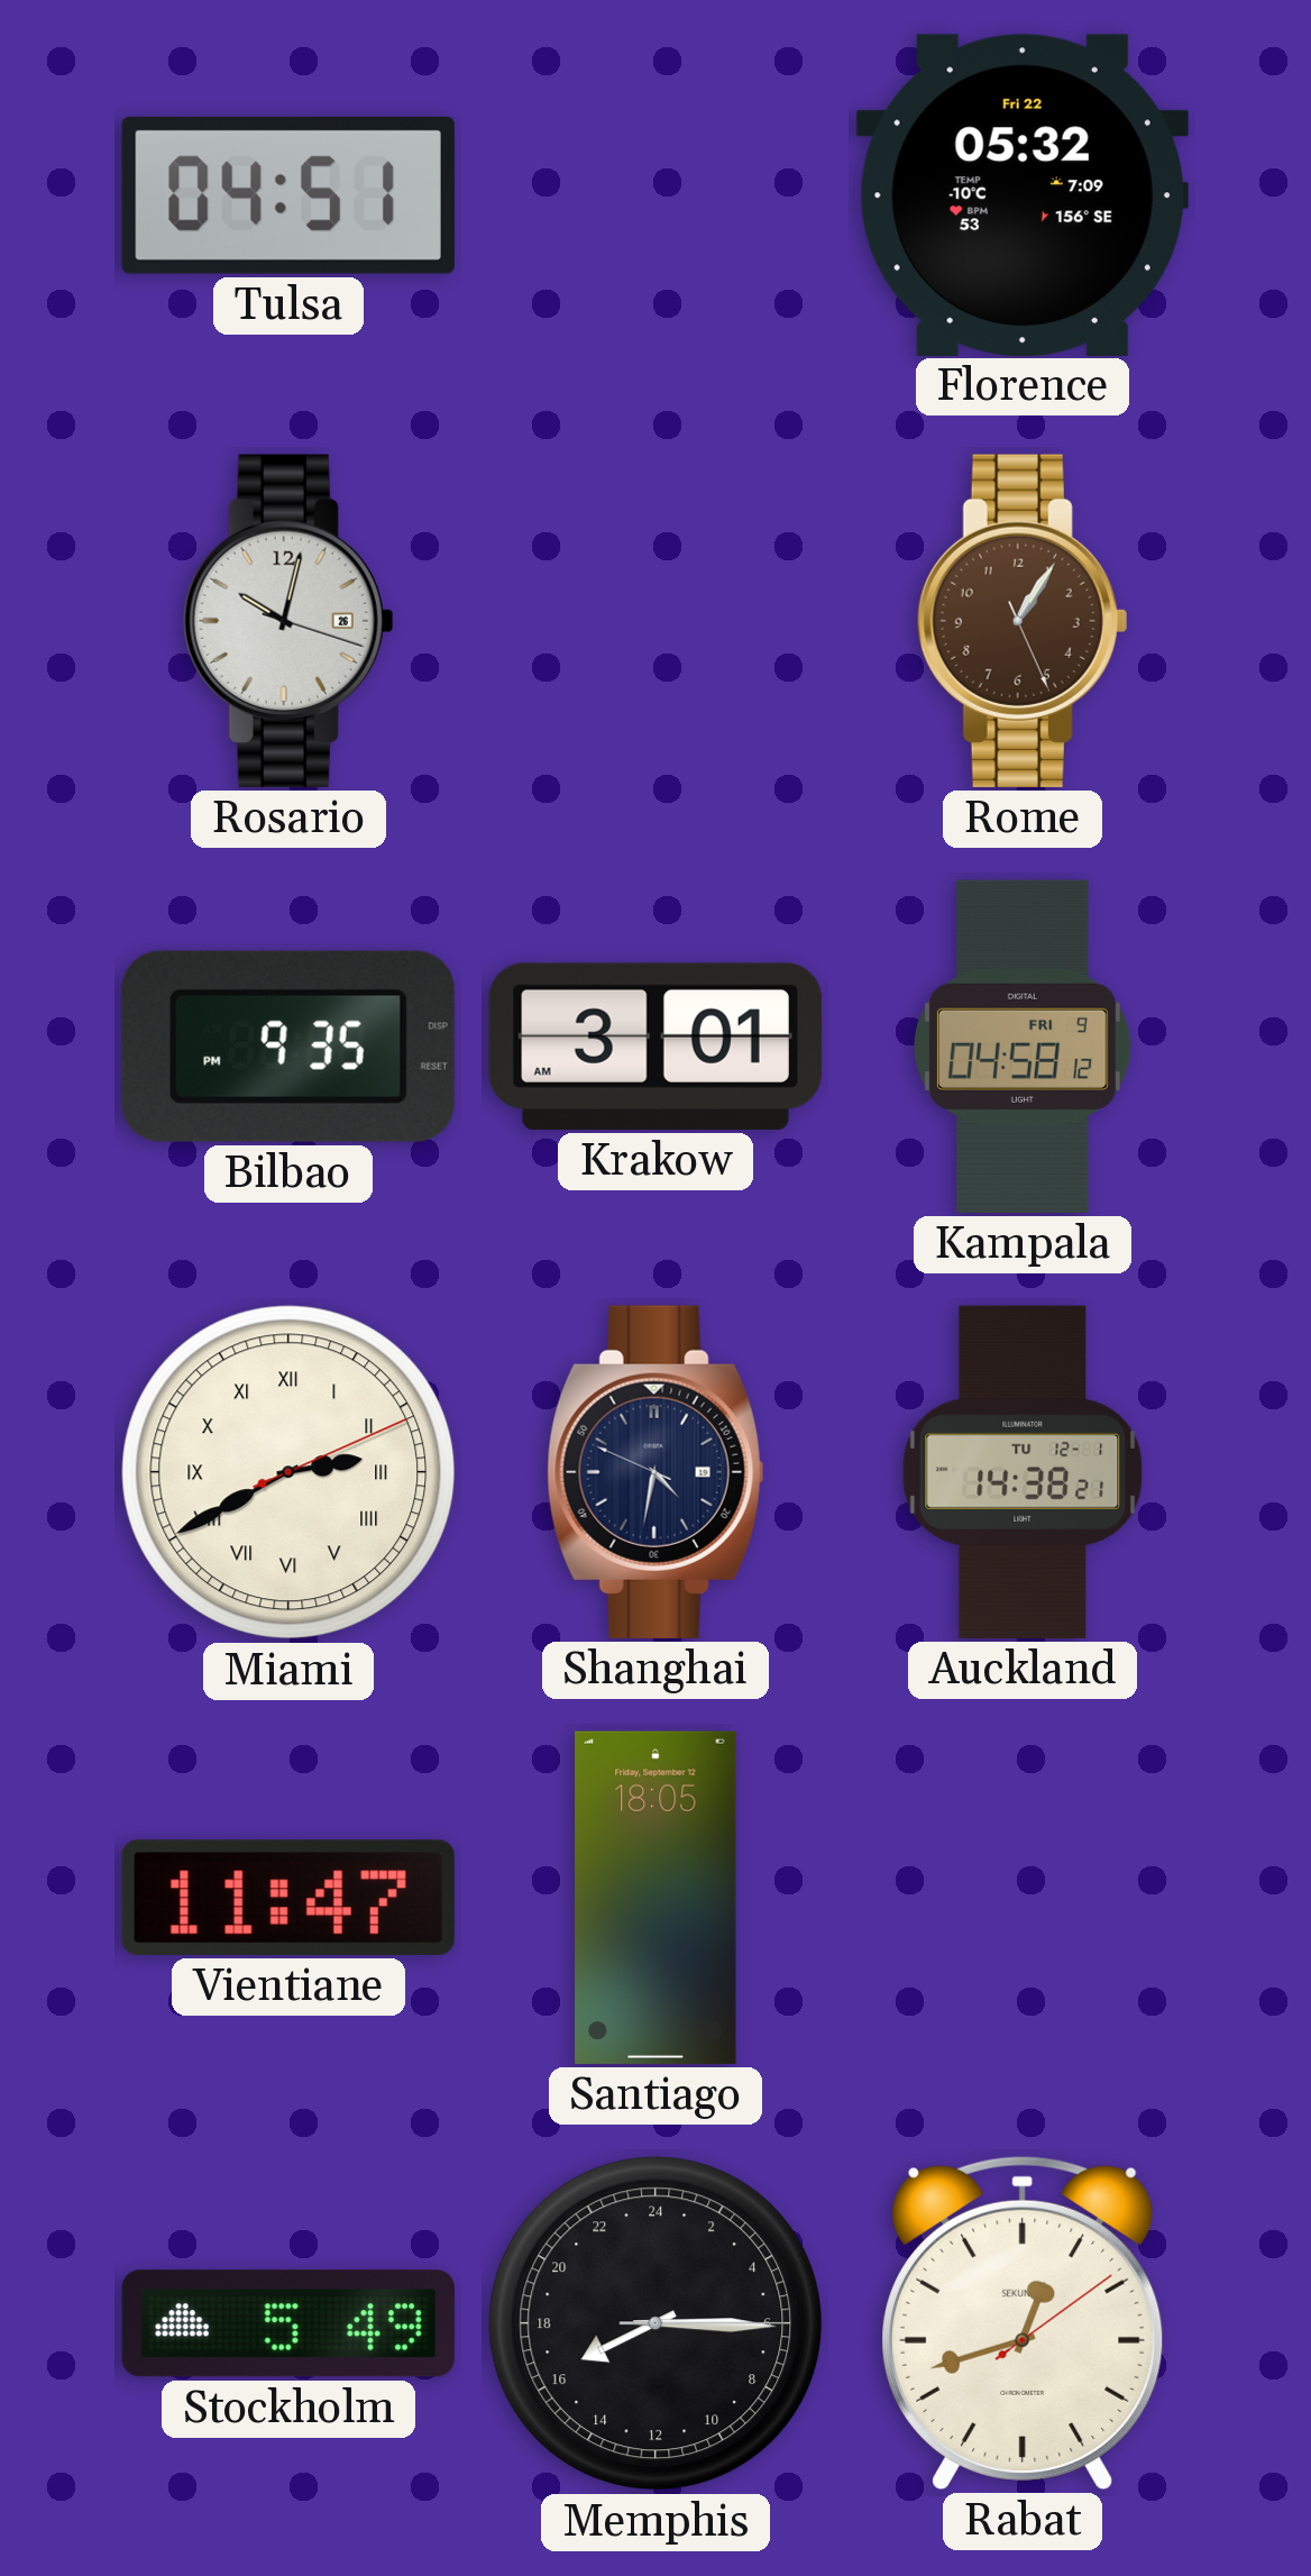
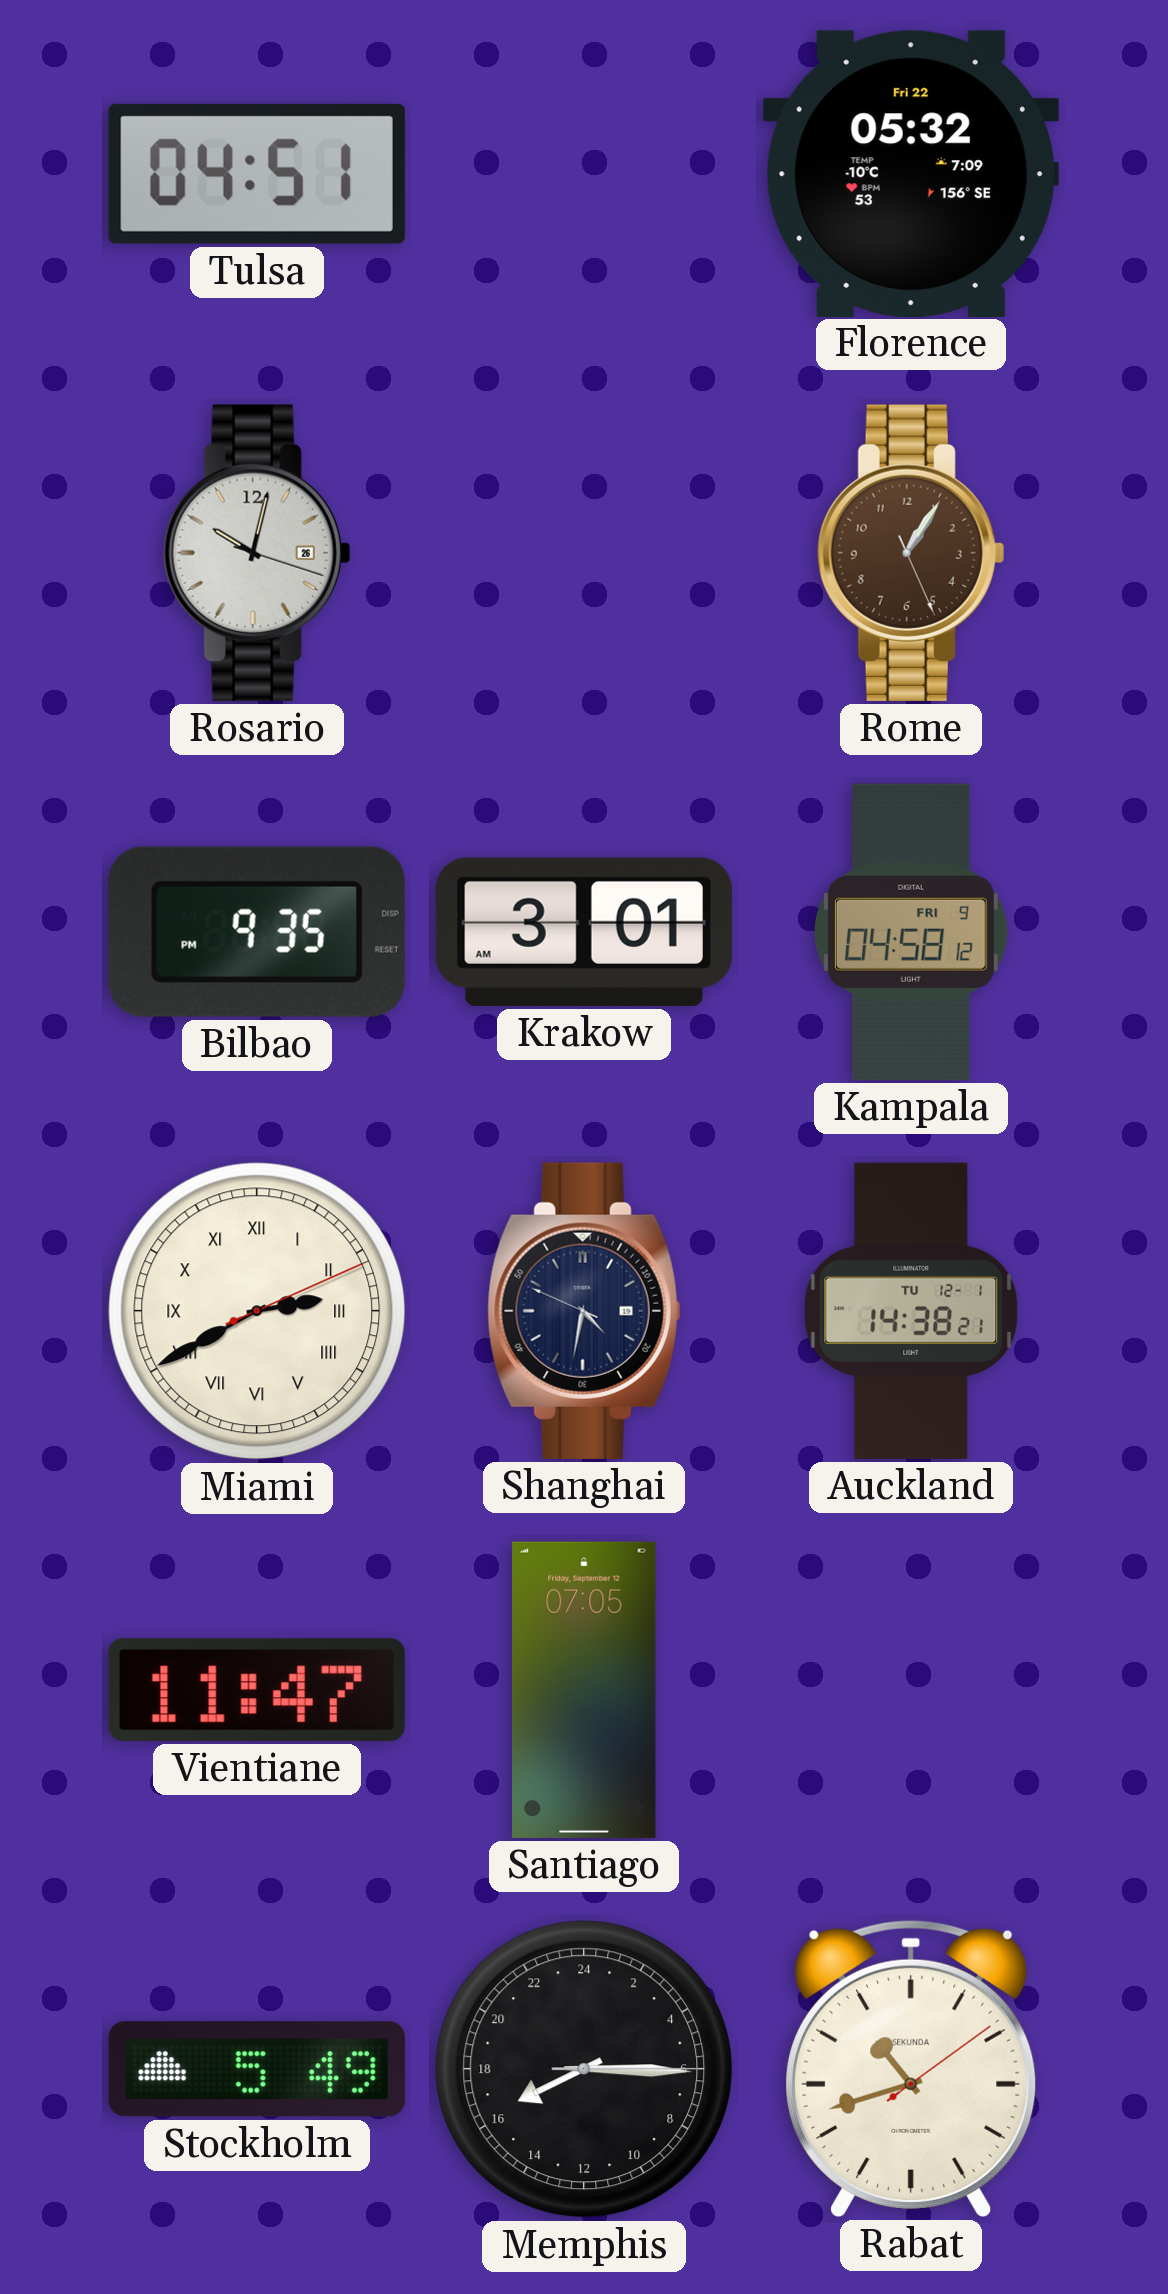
Santiago: 18:05 -> 07:05 (584, 1690)
Rabat: 12:42 -> 10:42 (912, 2068)
